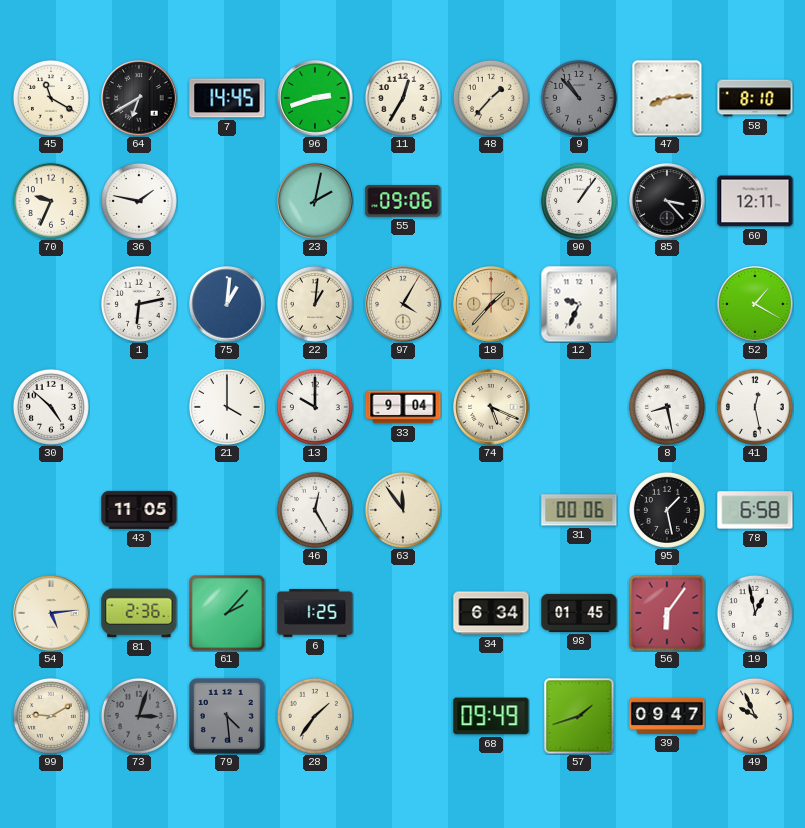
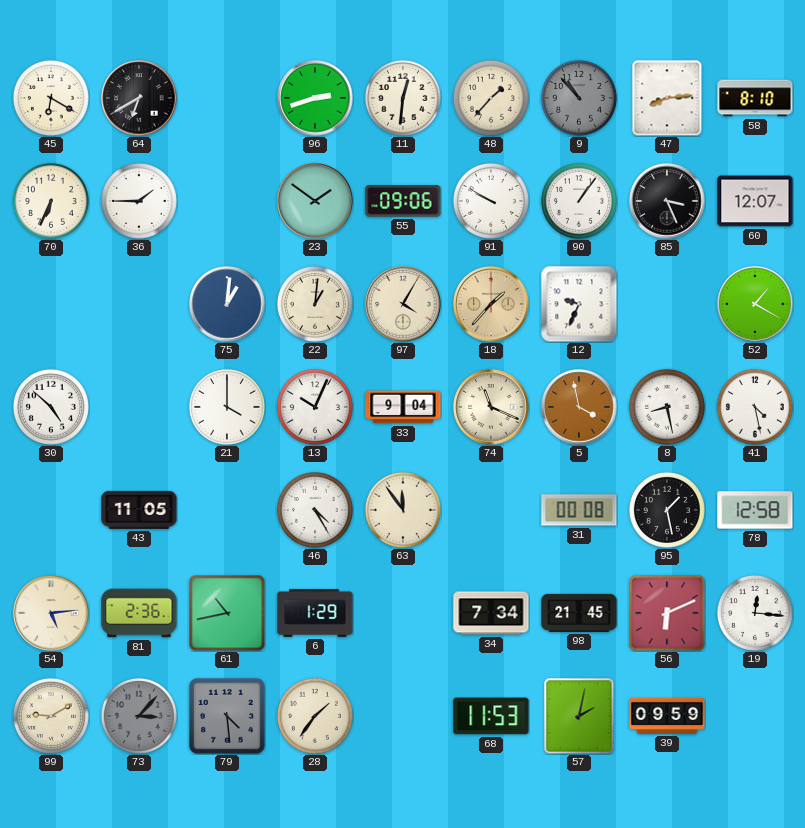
45: 11:20 -> 6:20 (51, 98)
7: 14:45 -> none (227, 98)
11: 12:35 -> 12:31 (403, 98)
70: 9:34 -> 6:34 (51, 201)
36: 1:47 -> 1:45 (139, 201)
23: 2:02 -> 1:51 (315, 201)
91: none -> 9:50 (491, 201)
85: 3:23 -> 3:26 (667, 201)
60: 12:11 -> 12:07 (755, 201)
1: 6:13 -> none (139, 304)
13: 10:00 -> 10:04 (315, 407)
74: 5:19 -> 11:19 (491, 407)
5: none -> 3:58 (579, 407)
41: 12:28 -> 4:28 (755, 407)
46: 12:25 -> 4:25 (315, 510)
31: 00:06 -> 00:08 (579, 510)
78: 6:58 -> 12:58 (755, 510)
61: 2:07 -> 10:43 (227, 613)
6: 1:25 -> 1:29 (315, 613)
34: 6:34 -> 7:34 (491, 613)
98: 01:45 -> 21:45 (579, 613)
56: 6:06 -> 6:11 (667, 613)
19: 12:58 -> 12:16 (755, 613)
73: 3:03 -> 3:07 (139, 716)
68: 09:49 -> 11:53 (491, 716)
57: 1:42 -> 2:02 (579, 716)
39: 09:47 -> 09:59 (667, 716)
49: 9:56 -> none (755, 716)
